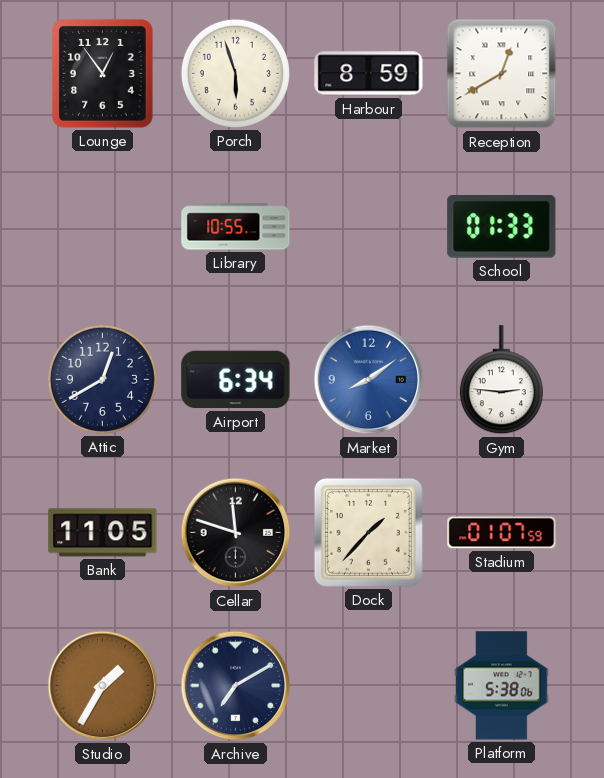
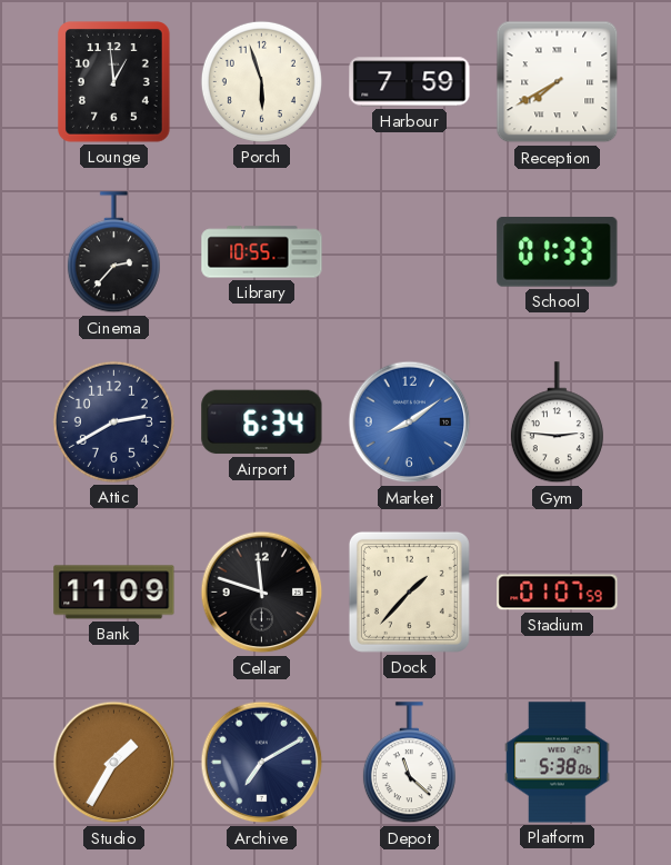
Lounge: 12:54 -> 12:59 (114, 82)
Harbour: 8:59 -> 7:59 (410, 82)
Reception: 12:40 -> 7:40 (558, 82)
Cinema: none -> 2:37 (113, 252)
Attic: 12:40 -> 2:40 (113, 421)
Bank: 11:05 -> 11:09 (114, 593)
Depot: none -> 11:22 (409, 763)
